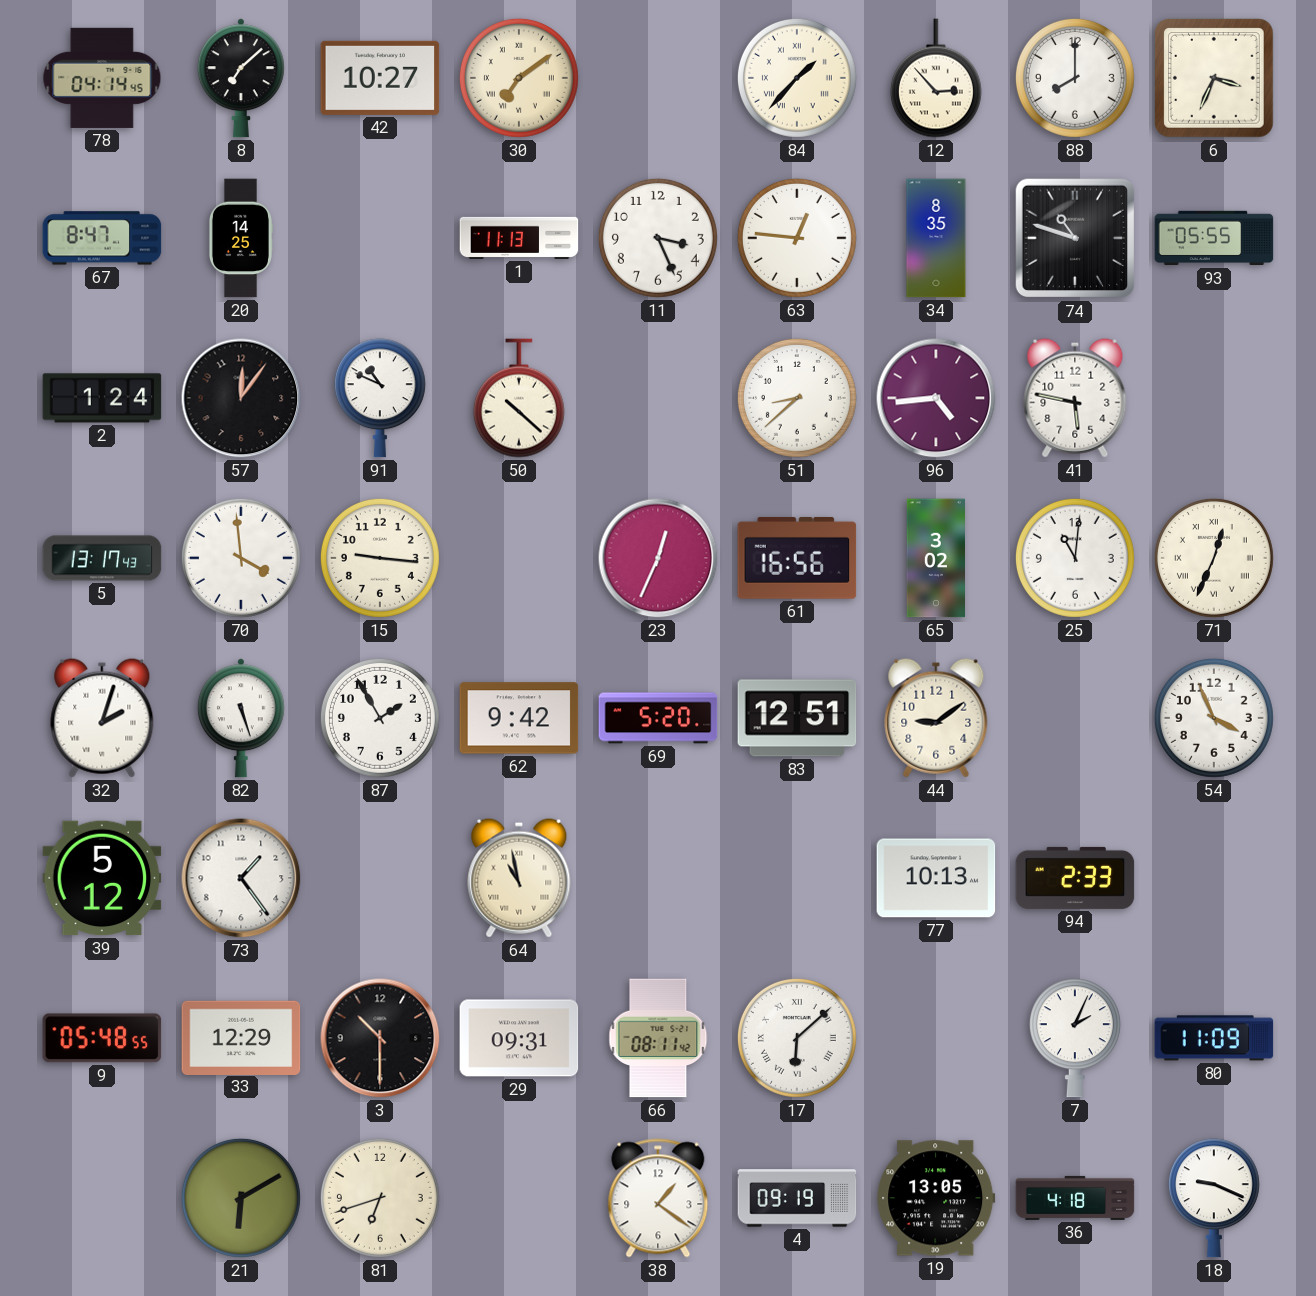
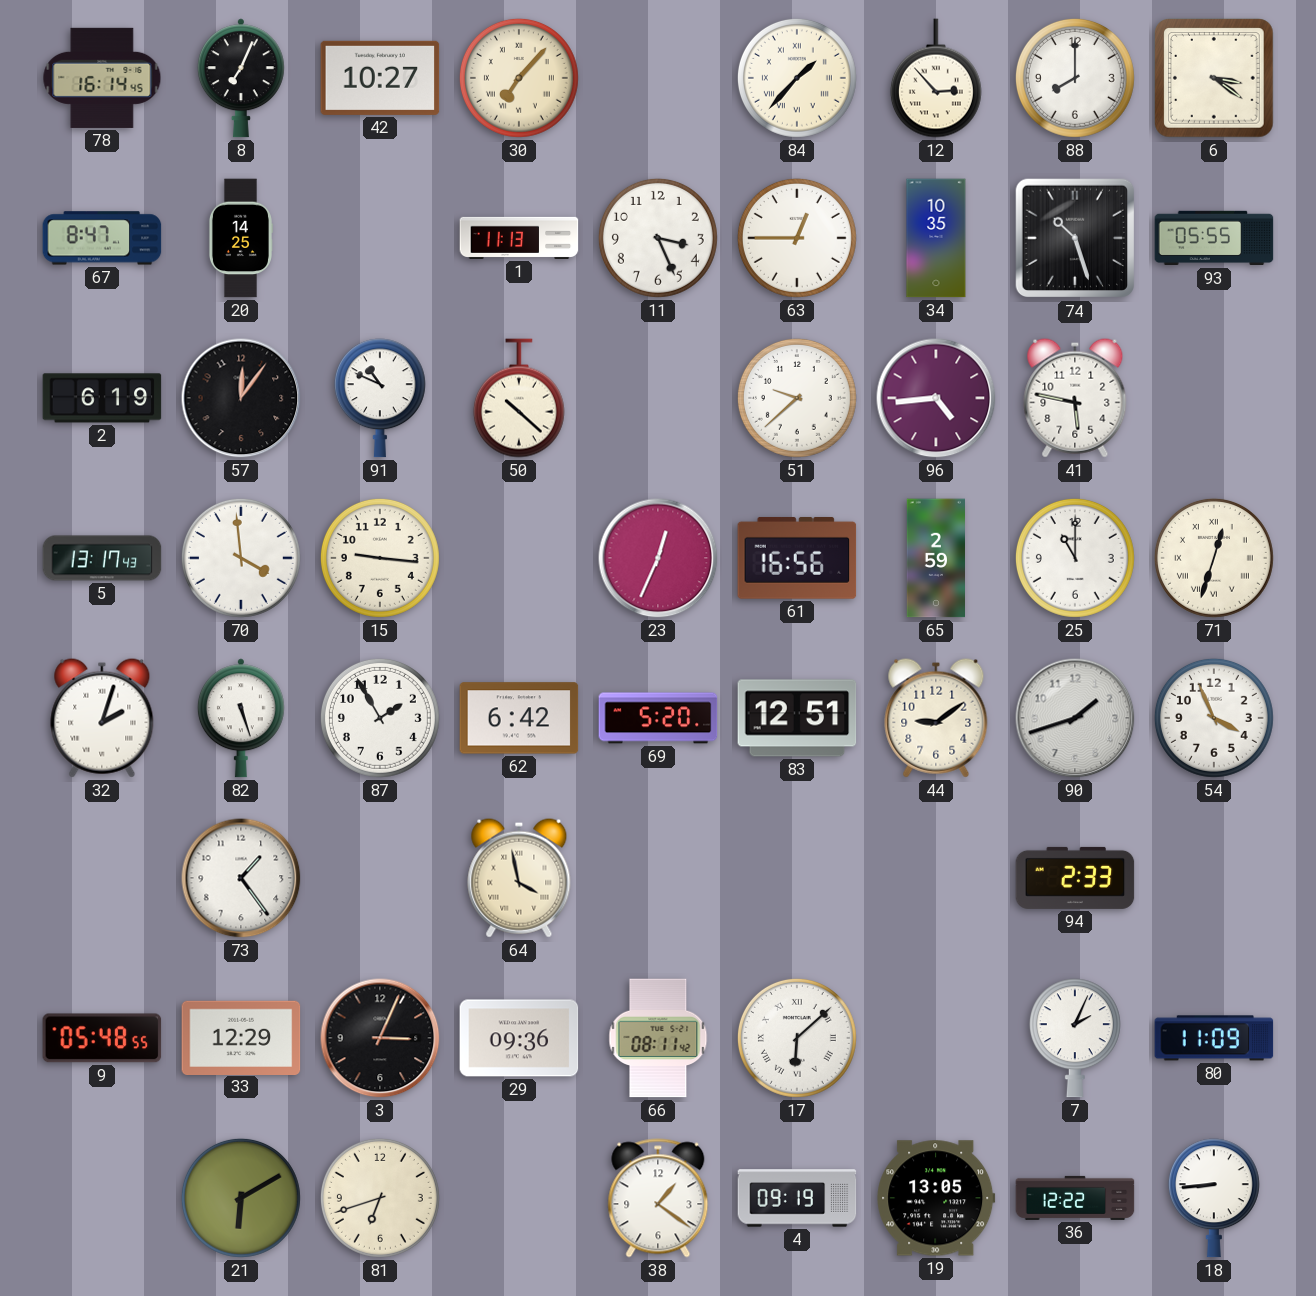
78: 04:14 -> 16:14 (102, 78)
8: 7:08 -> 7:04 (241, 78)
30: 7:09 -> 7:07 (519, 78)
6: 3:34 -> 3:21 (1214, 78)
63: 12:46 -> 12:45 (797, 238)
34: 8:35 -> 10:35 (936, 238)
74: 10:48 -> 10:27 (1075, 238)
2: 1:24 -> 6:19 (102, 398)
51: 8:38 -> 9:38 (797, 398)
65: 3:02 -> 2:59 (935, 558)
25: 11:01 -> 11:00 (1075, 558)
71: 12:34 -> 12:33 (1214, 558)
62: 9:42 -> 6:42 (519, 718)
90: none -> 1:42 (1075, 718)
39: 5:12 -> none (102, 878)
64: 10:58 -> 3:58 (519, 878)
77: 10:13 -> none (936, 878)
3: 10:30 -> 3:04 (380, 1038)
29: 09:31 -> 09:36 (519, 1038)
36: 4:18 -> 12:22 (1075, 1198)
18: 9:19 -> 8:44 (1214, 1198)
